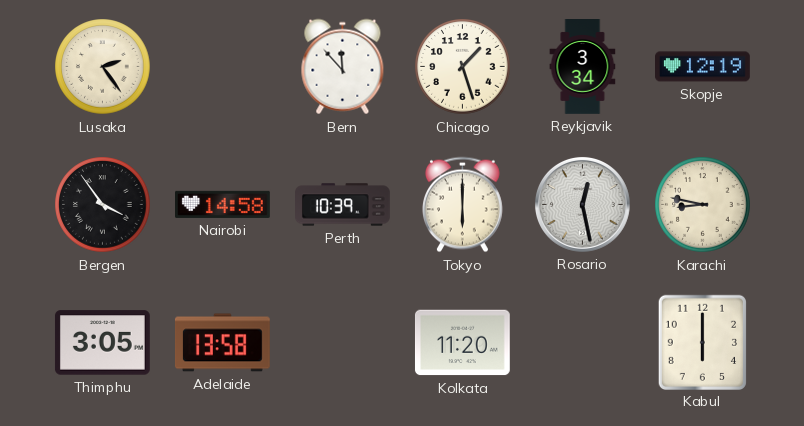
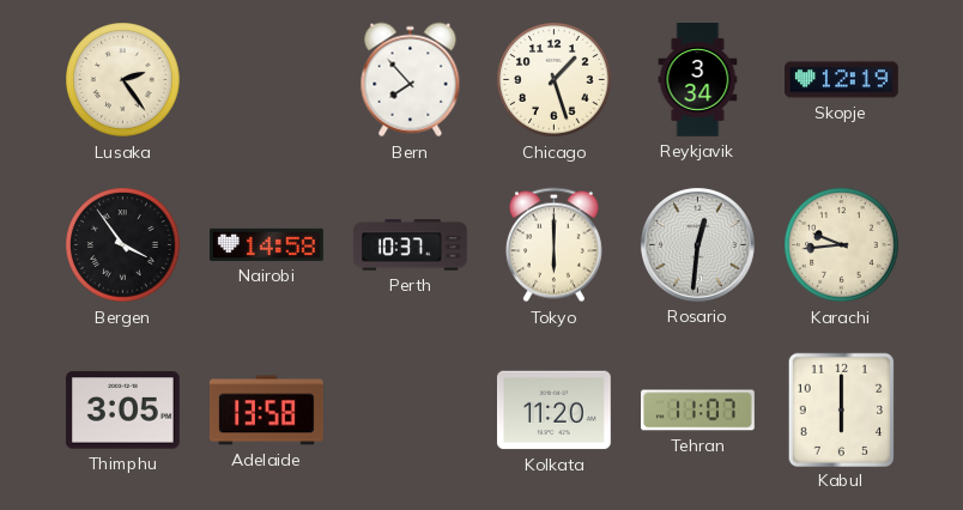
Bern: 11:53 -> 7:53 (411, 80)
Perth: 10:39 -> 10:37 (411, 245)
Rosario: 12:28 -> 12:31 (697, 244)
Karachi: 8:47 -> 9:44 (842, 245)
Tehran: none -> 11:07 (698, 411)
